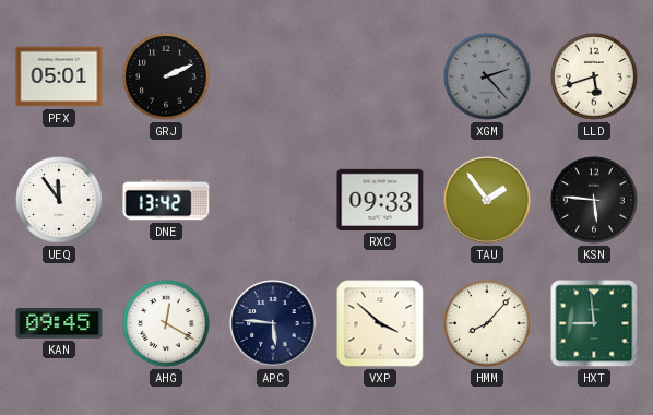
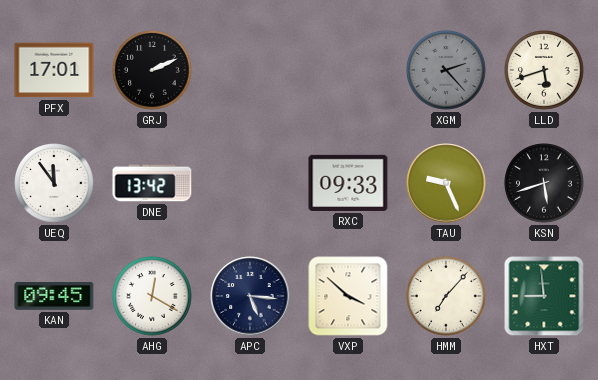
PFX: 05:01 -> 17:01 (54, 70)
TAU: 1:54 -> 9:26 (446, 183)
KSN: 5:46 -> 5:42 (544, 183)
APC: 5:46 -> 5:16 (250, 296)
HMM: 8:07 -> 7:07 (446, 296)
